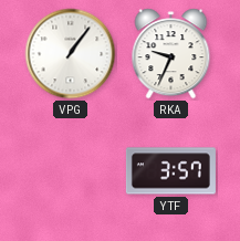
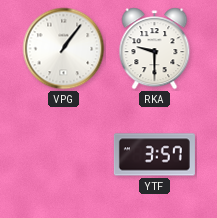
RKA: 9:34 -> 9:30 (155, 49)
